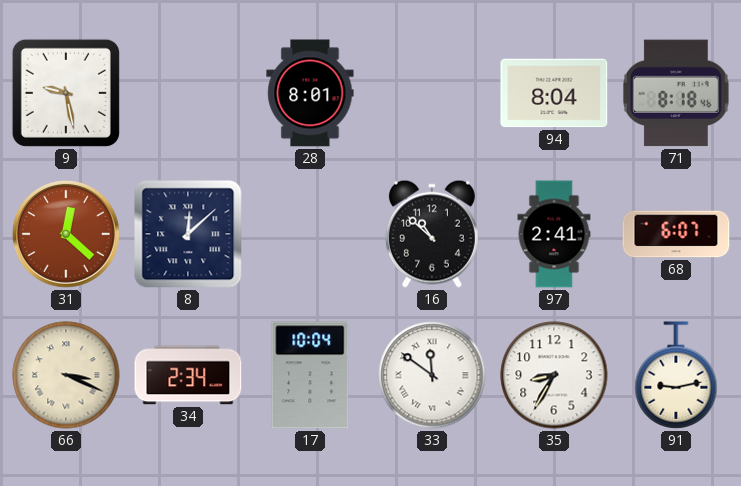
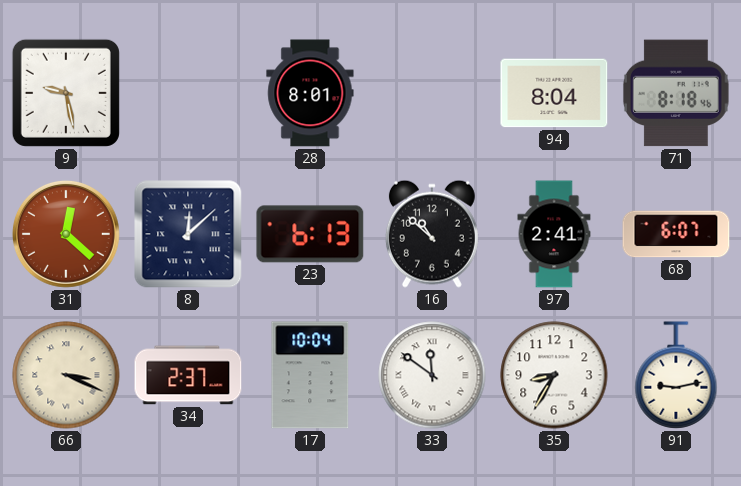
23: none -> 6:13 (310, 234)
34: 2:34 -> 2:37 (188, 375)
